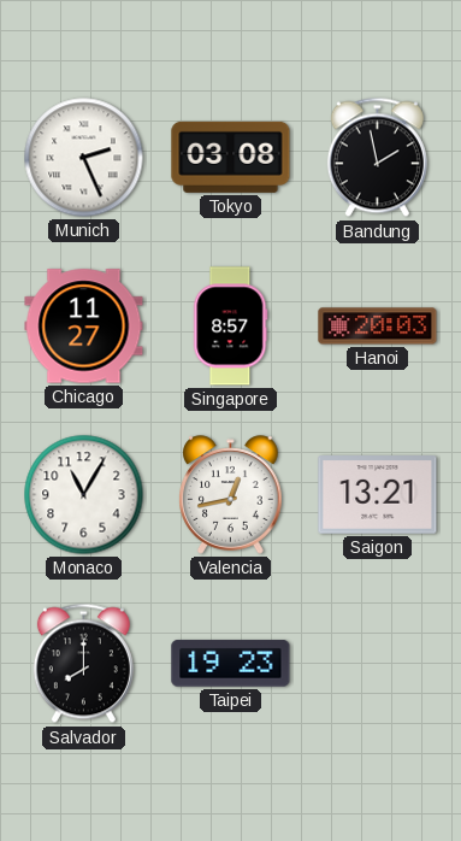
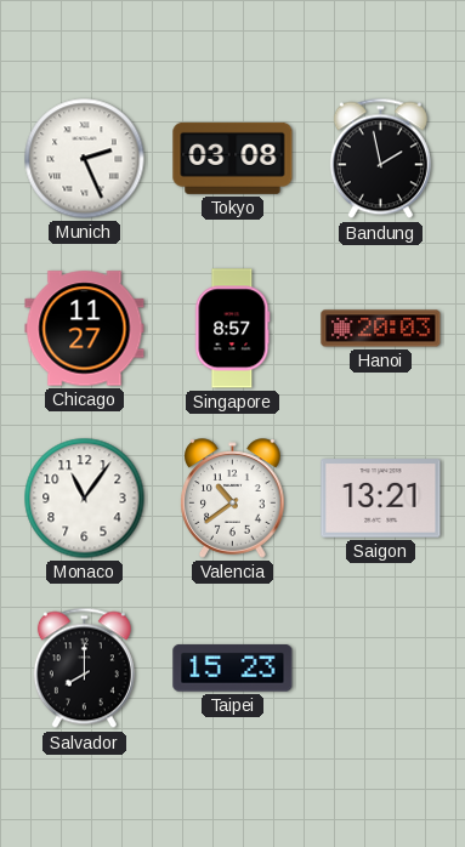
Monaco: 11:05 -> 11:06 (85, 499)
Valencia: 12:43 -> 10:39 (233, 499)
Taipei: 19:23 -> 15:23 (233, 669)
